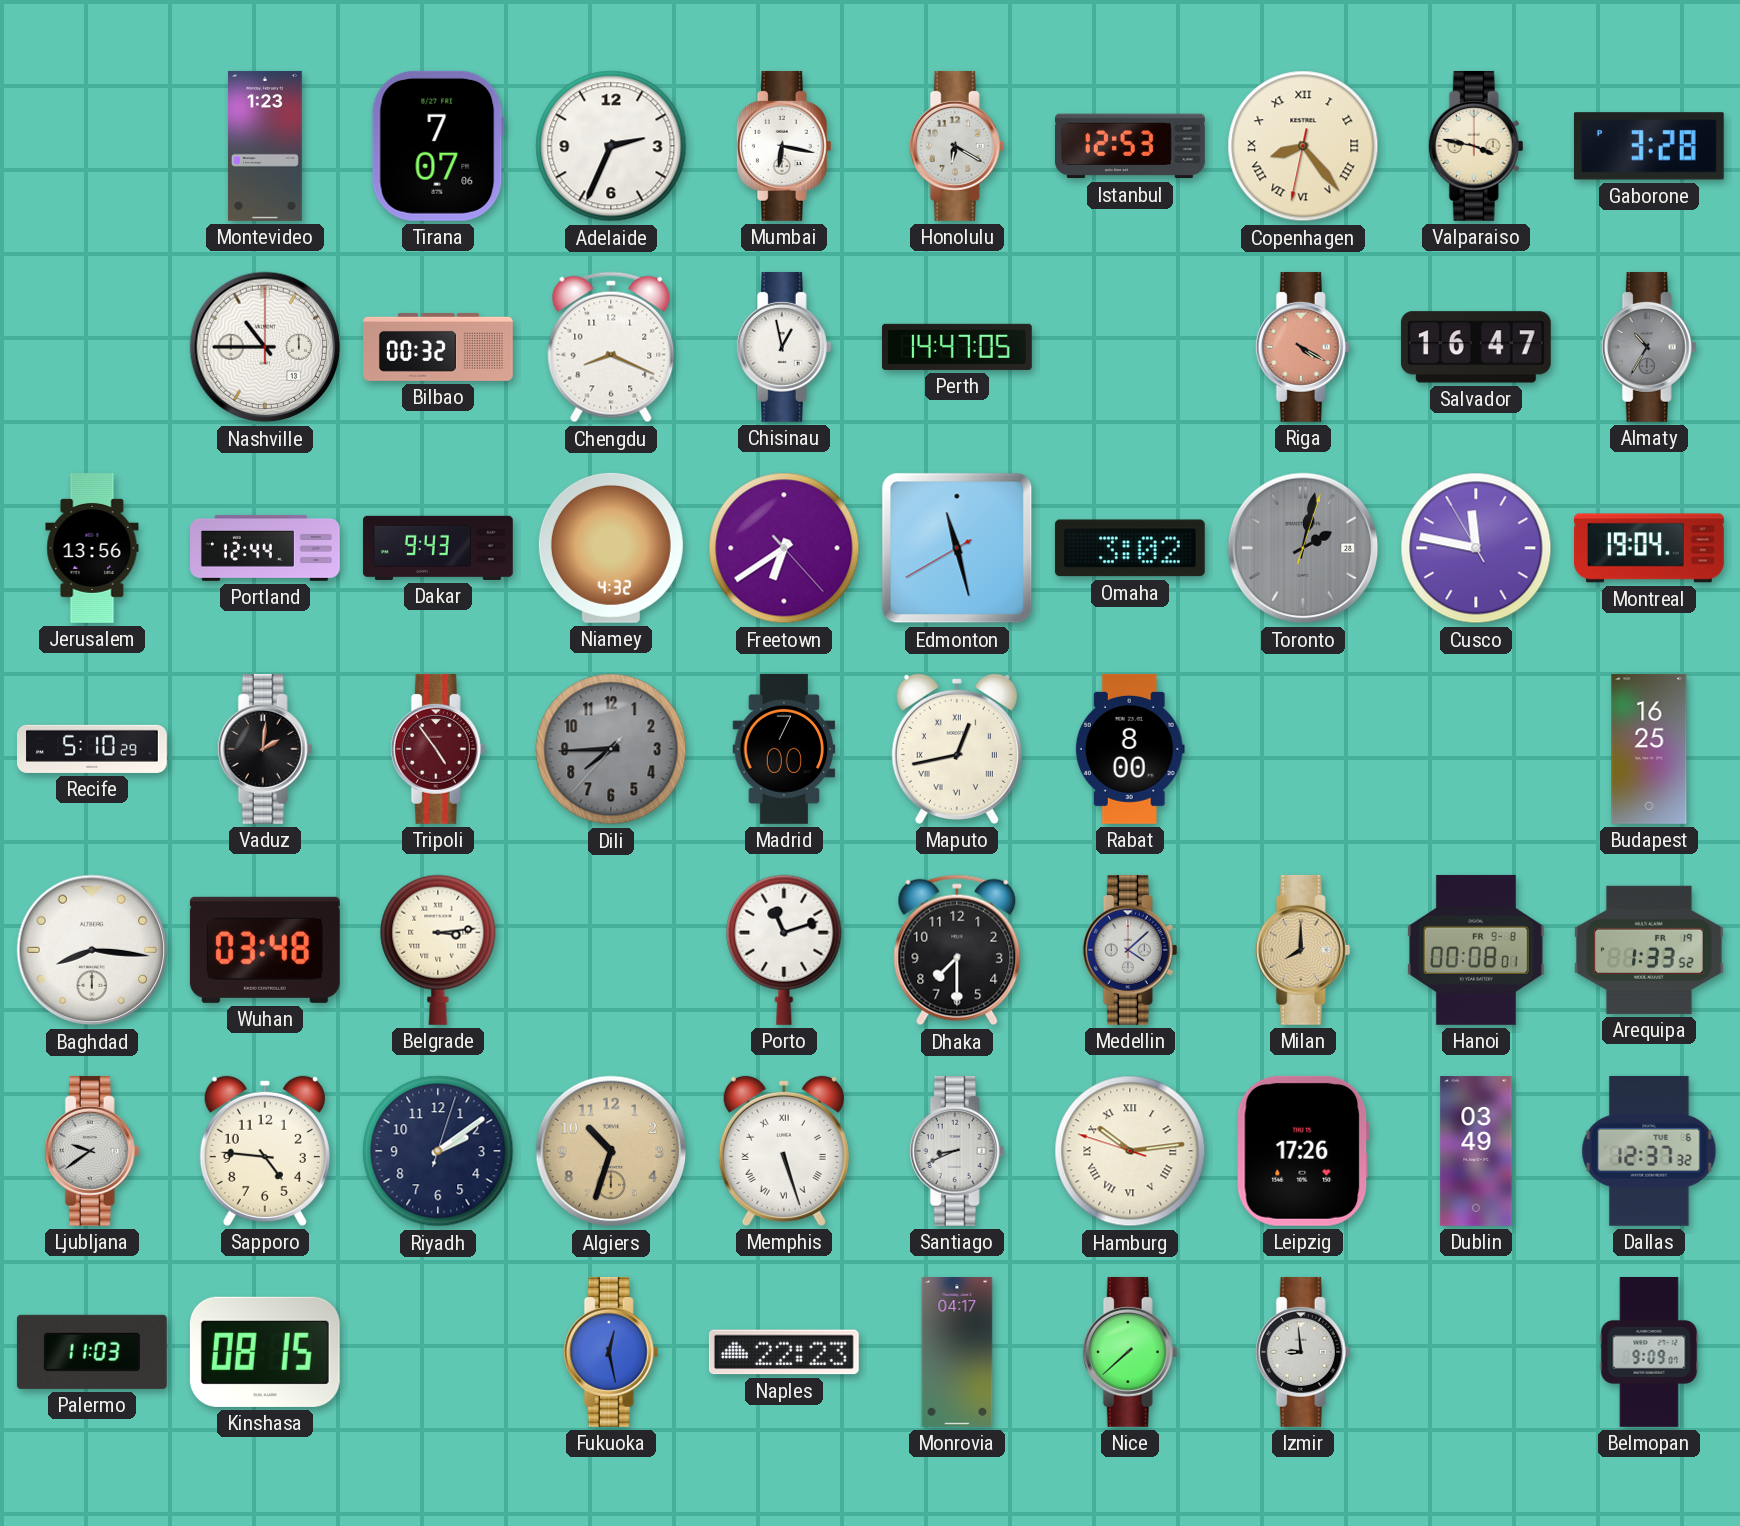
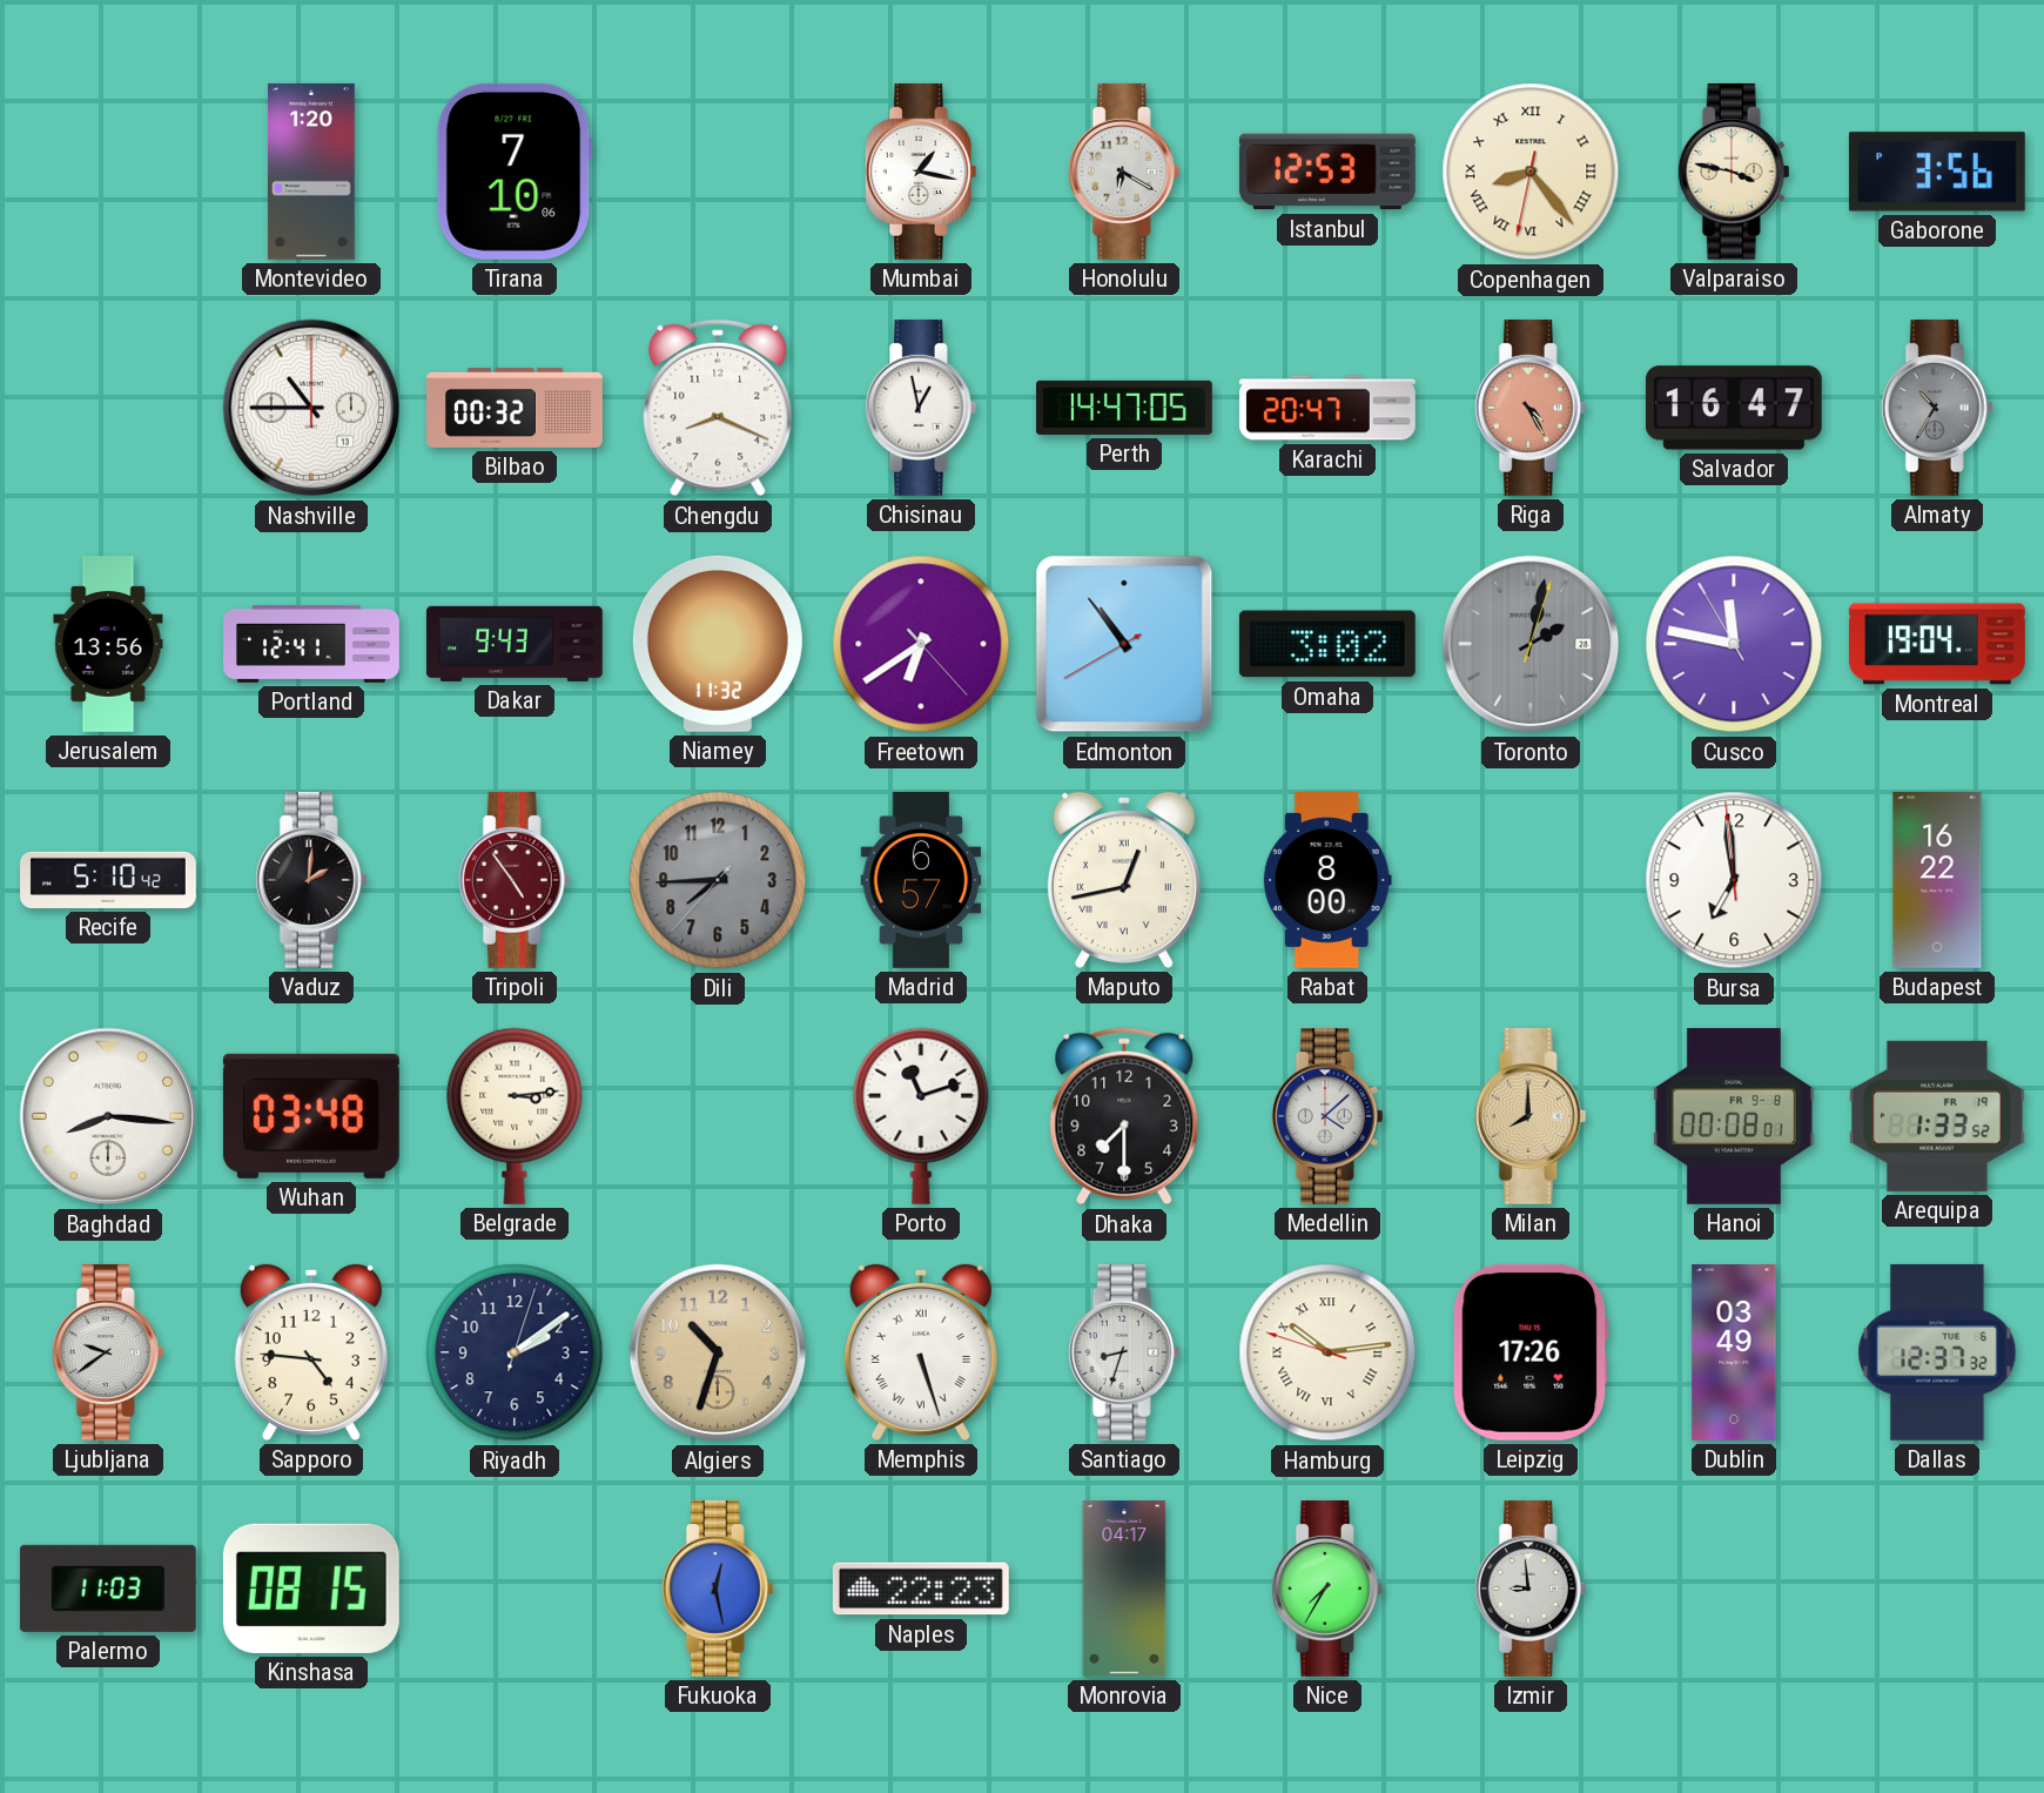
Montevideo: 1:23 -> 1:20 (311, 172)
Tirana: 7:07 -> 7:10 (515, 172)
Adelaide: 2:34 -> none (611, 146)
Mumbai: 6:17 -> 1:17 (921, 172)
Gaborone: 3:28 -> 3:56 (1937, 172)
Karachi: none -> 20:47 (1329, 408)
Riga: 4:20 -> 4:25 (1531, 408)
Portland: 12:44 -> 12:41 (312, 644)
Niamey: 4:32 -> 11:32 (718, 644)
Edmonton: 11:27 -> 10:53 (1124, 644)
Recife: 5:10:29 -> 5:10:42 (109, 880)
Madrid: 7:00 -> 6:57 (921, 880)
Bursa: none -> 6:58 (1734, 880)
Budapest: 16:25 -> 16:22 (1937, 880)
Santiago: 8:41 -> 8:33 (1124, 1352)
Nice: 7:38 -> 7:35 (1327, 1589)
Belmopan: 9:09 -> none (1649, 1353)
